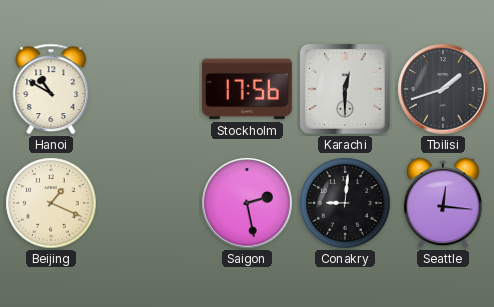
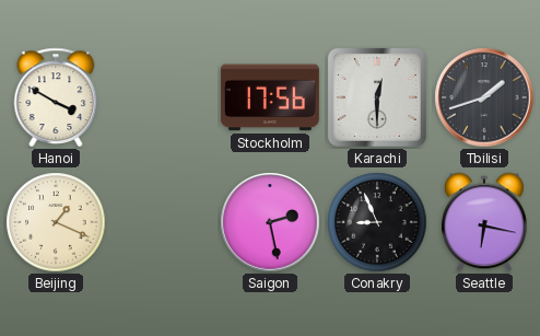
Hanoi: 10:50 -> 3:50 (56, 97)
Conakry: 9:01 -> 8:56 (377, 222)
Seattle: 12:16 -> 6:17 (484, 222)
